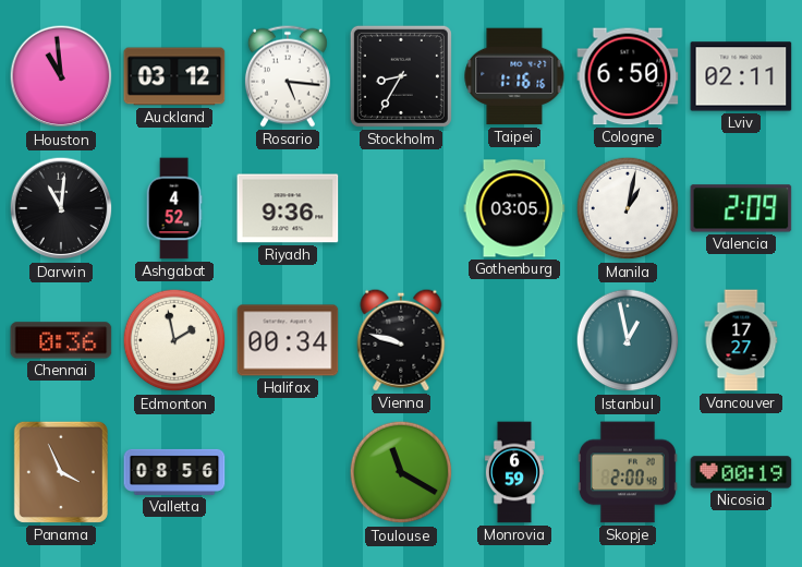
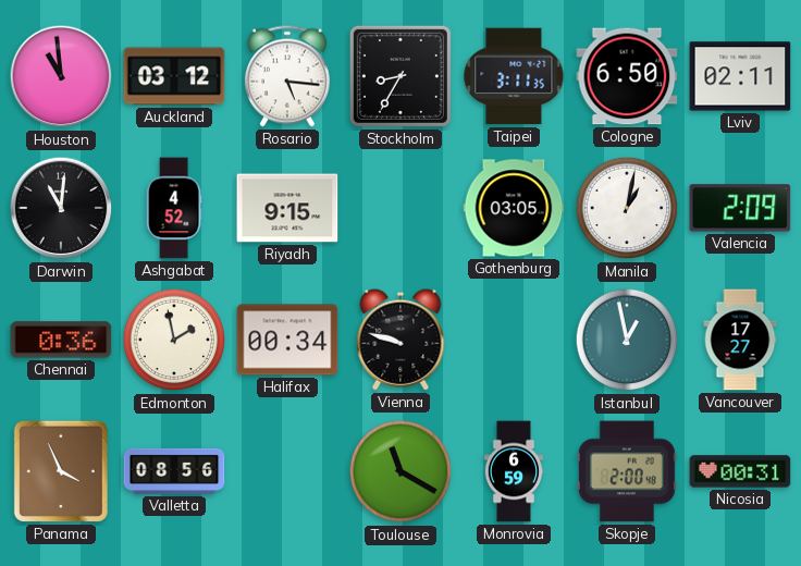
Taipei: 1:16 -> 3:11 (514, 76)
Riyadh: 9:36 -> 9:15 (287, 208)
Nicosia: 00:19 -> 00:31 (740, 471)
